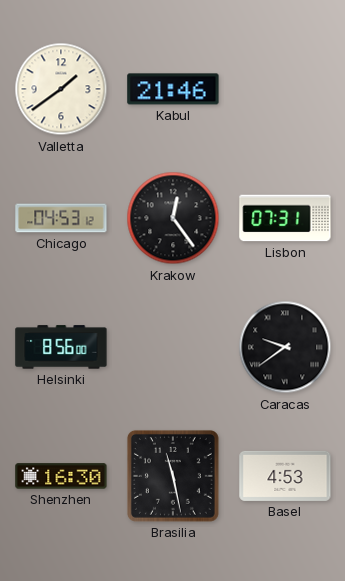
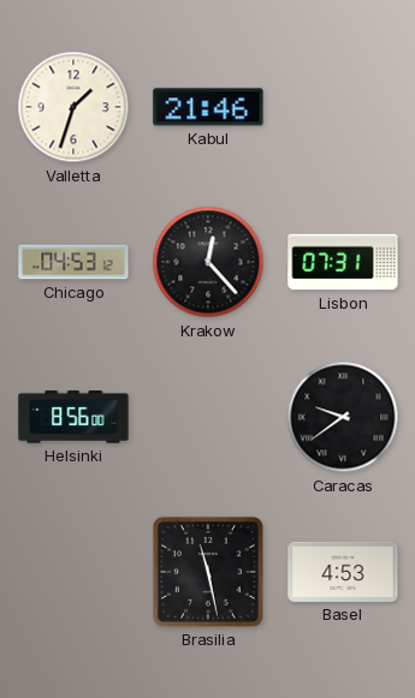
Valletta: 1:39 -> 1:33 (73, 107)
Krakow: 12:24 -> 12:23 (208, 262)
Shenzhen: 16:30 -> none (61, 476)
